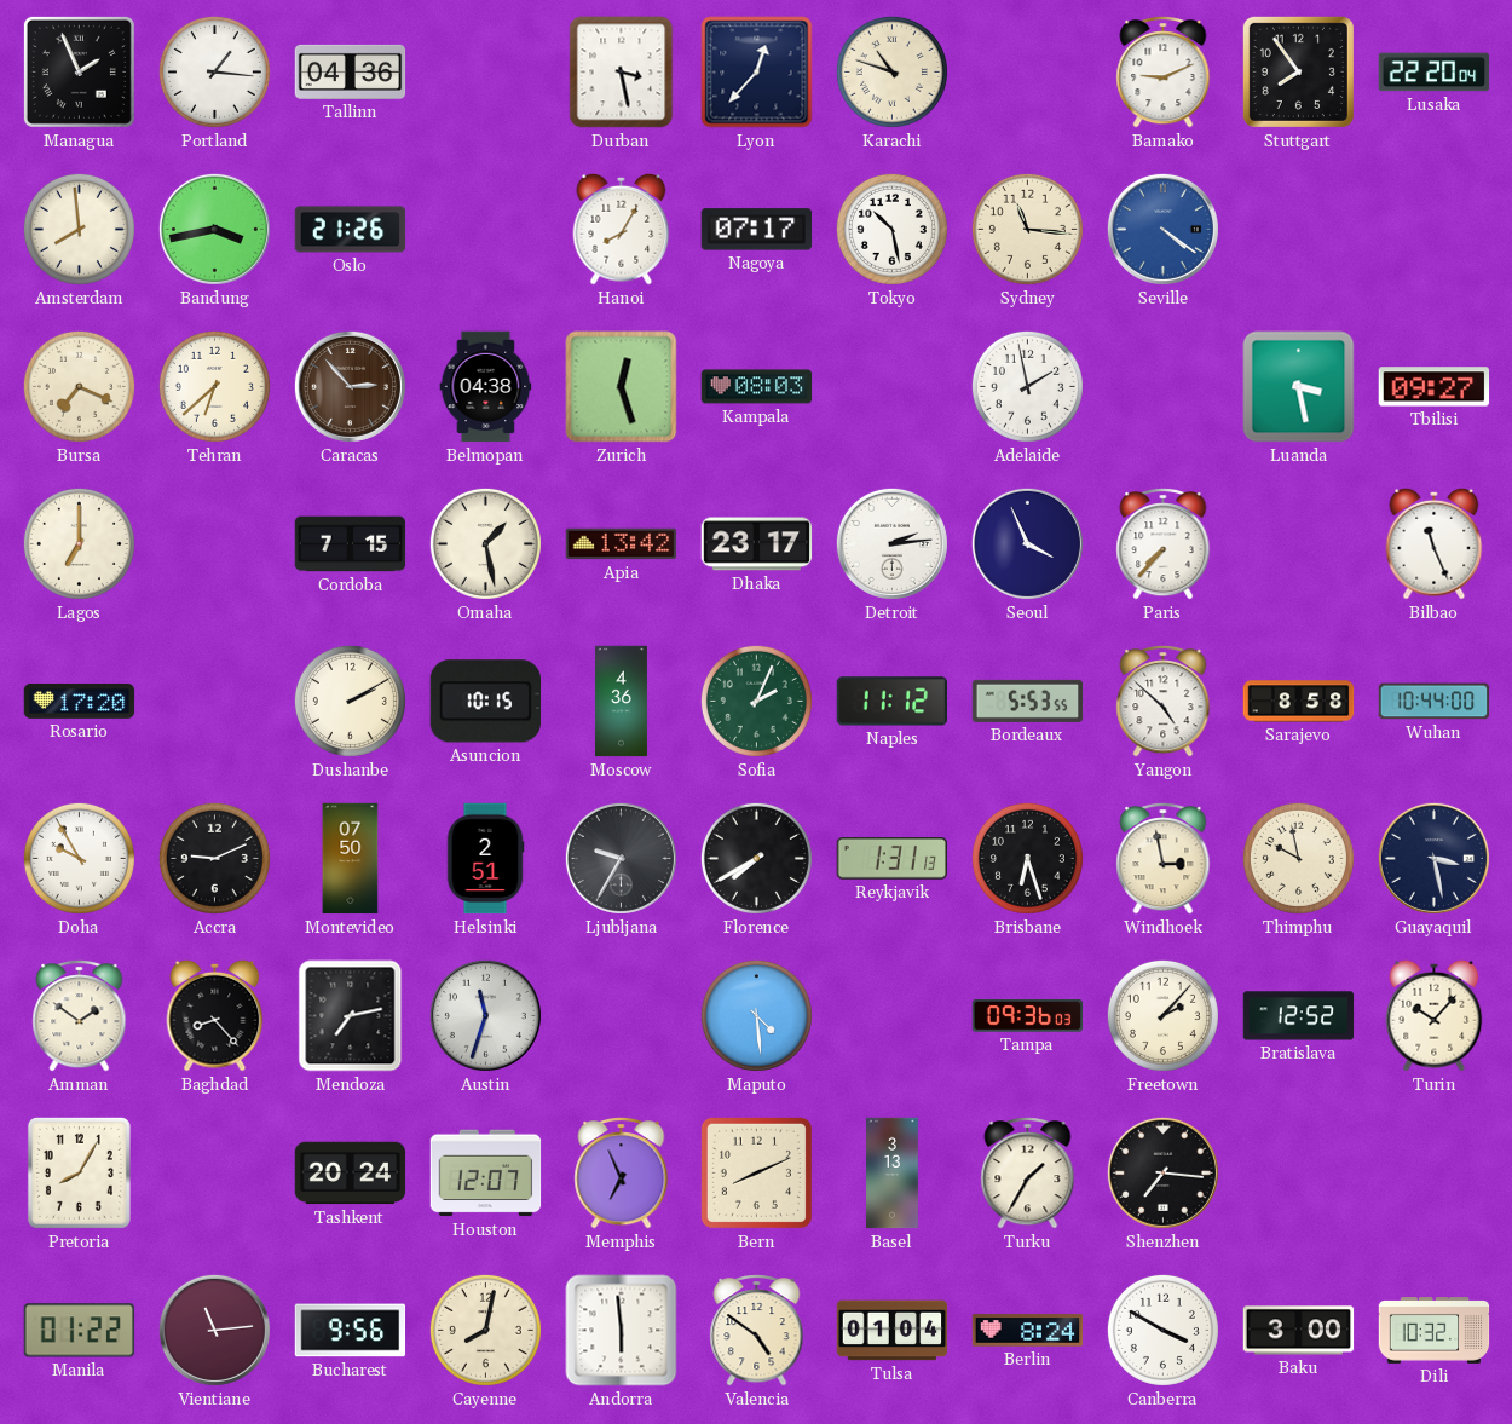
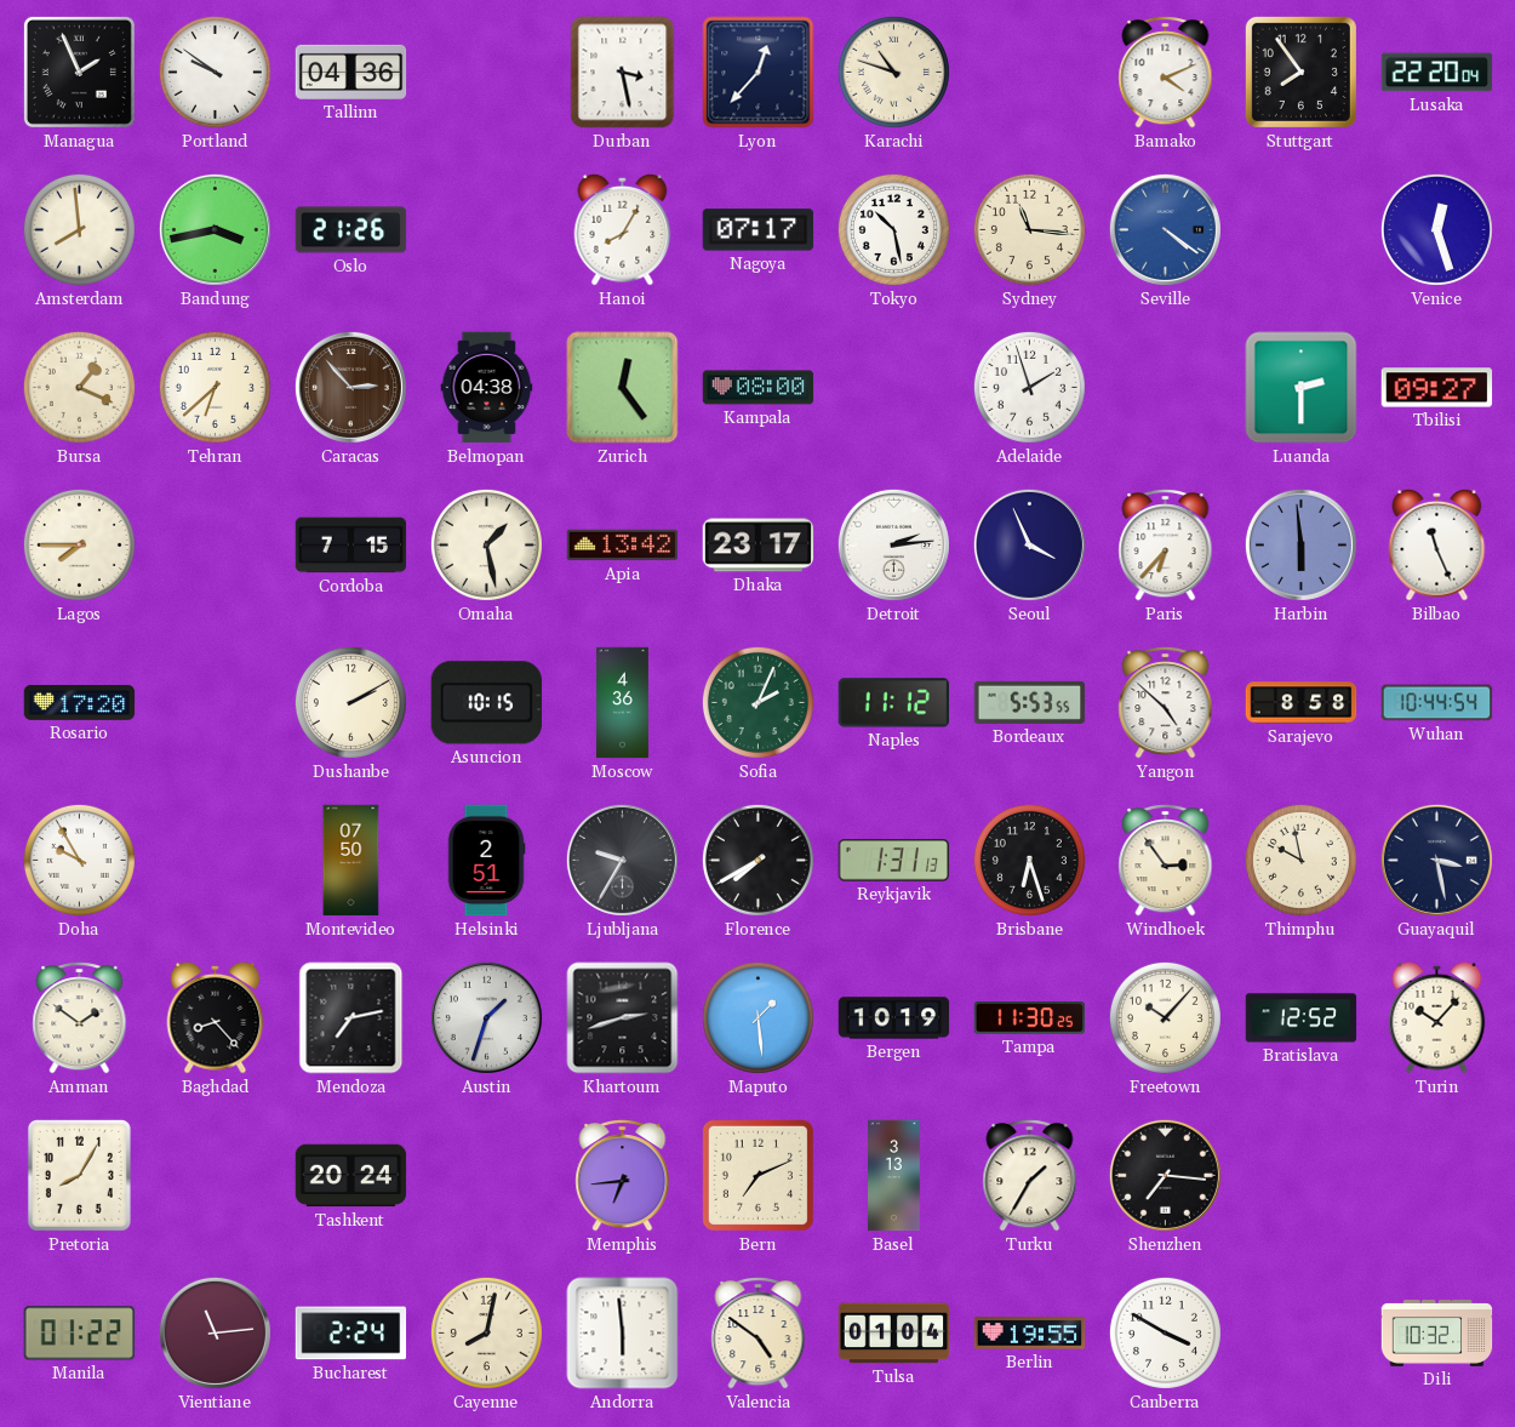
Portland: 1:16 -> 9:51 (215, 72)
Bamako: 9:11 -> 4:11 (1166, 73)
Venice: none -> 12:27 (1436, 229)
Bursa: 7:19 -> 1:19 (79, 387)
Zurich: 12:27 -> 12:24 (623, 388)
Kampala: 08:03 -> 08:00 (759, 388)
Adelaide: 1:58 -> 1:57 (1029, 387)
Luanda: 3:28 -> 2:30 (1302, 388)
Lagos: 7:00 -> 7:45 (79, 544)
Paris: 7:37 -> 6:37 (1166, 546)
Harbin: none -> 5:59 (1300, 544)
Wuhan: 10:44:00 -> 10:44:54 (1437, 703)
Accra: 9:11 -> none (214, 858)
Windhoek: 2:58 -> 2:54 (1166, 861)
Austin: 11:33 -> 1:33 (486, 1017)
Khartoum: none -> 2:42 (623, 1018)
Maputo: 4:29 -> 1:29 (757, 1017)
Bergen: none -> 10:19 (894, 1018)
Tampa: 09:36 -> 11:30 (1030, 1018)
Freetown: 2:07 -> 10:07 (1165, 1017)
Houston: 12:07 -> none (486, 1174)
Memphis: 6:56 -> 6:44 (623, 1176)
Bern: 8:11 -> 7:11 (757, 1175)
Bucharest: 9:56 -> 2:24 (351, 1334)
Berlin: 8:24 -> 19:55 (1030, 1334)
Baku: 3:00 -> none (1299, 1331)
